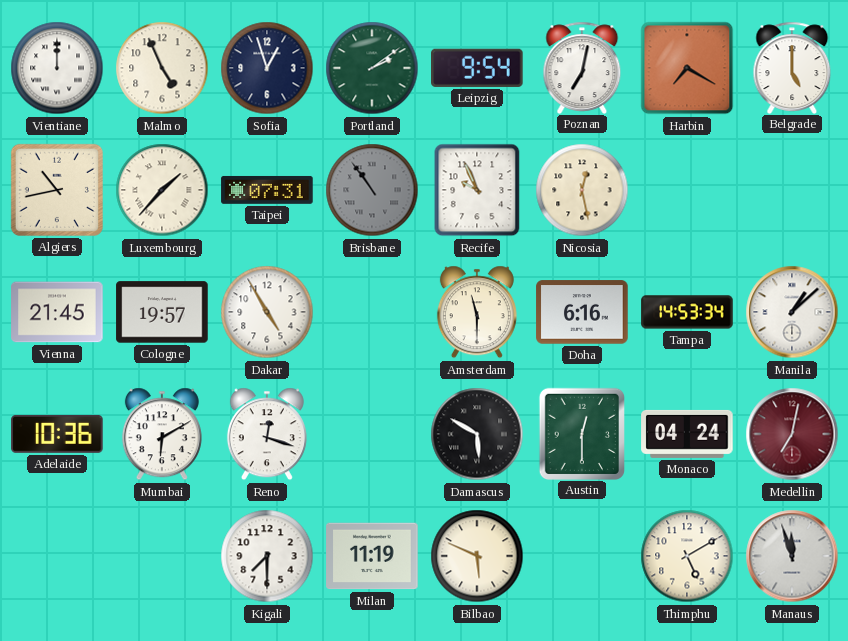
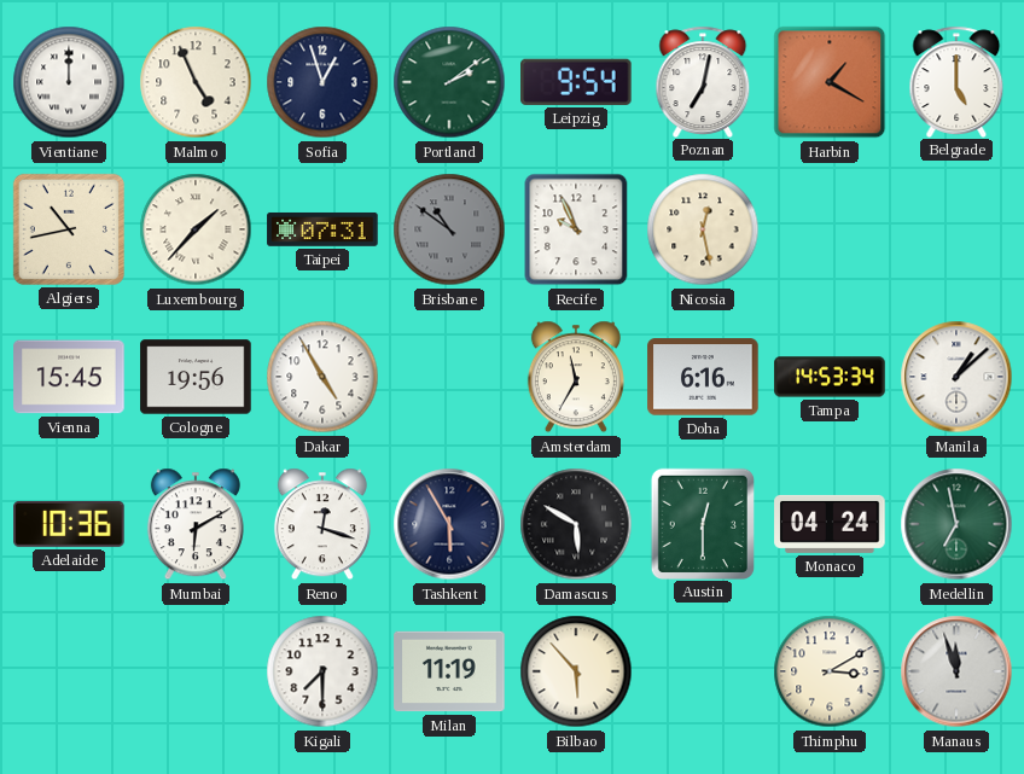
Harbin: 7:20 -> 1:20 (830, 82)
Brisbane: 10:54 -> 10:51 (449, 229)
Vienna: 21:45 -> 15:45 (69, 377)
Cologne: 19:57 -> 19:56 (196, 377)
Amsterdam: 11:30 -> 11:35 (576, 377)
Tashkent: none -> 5:55 (449, 524)
Medellin: 7:02 -> 6:58 (956, 524)
Medellin dial: burgundy -> green (956, 524)
Bilbao: 5:49 -> 5:53 (576, 671)
Thimphu: 5:10 -> 3:10 (830, 671)
